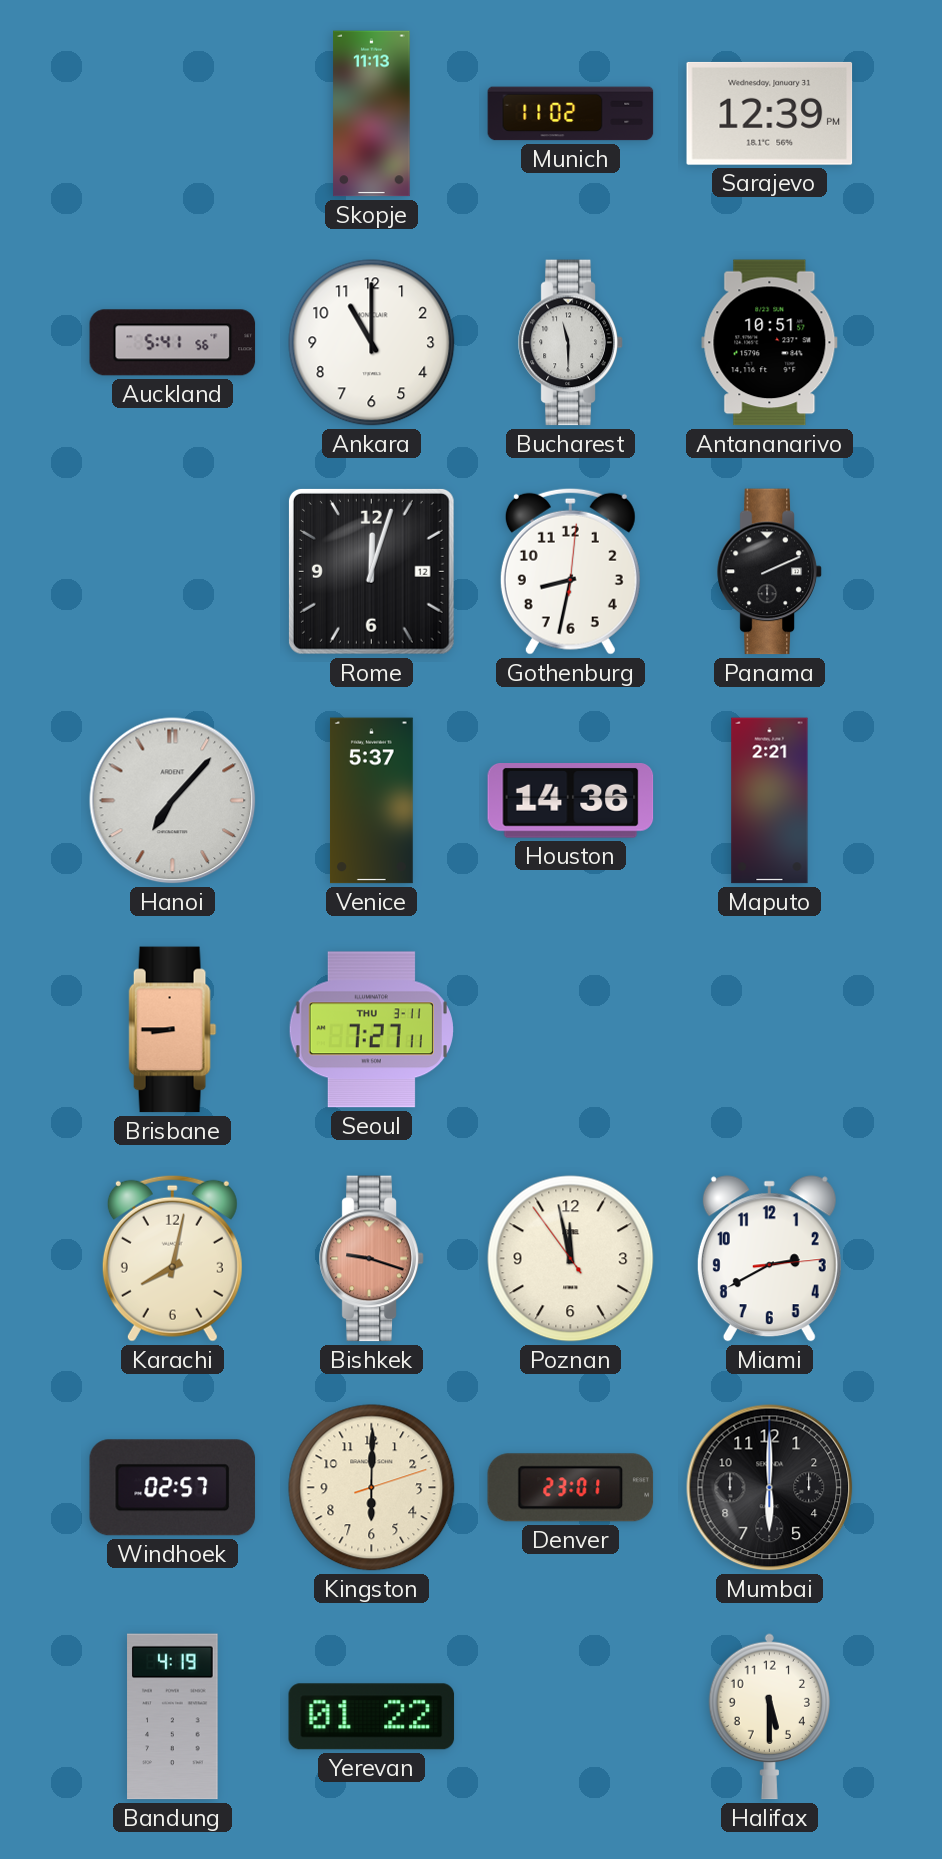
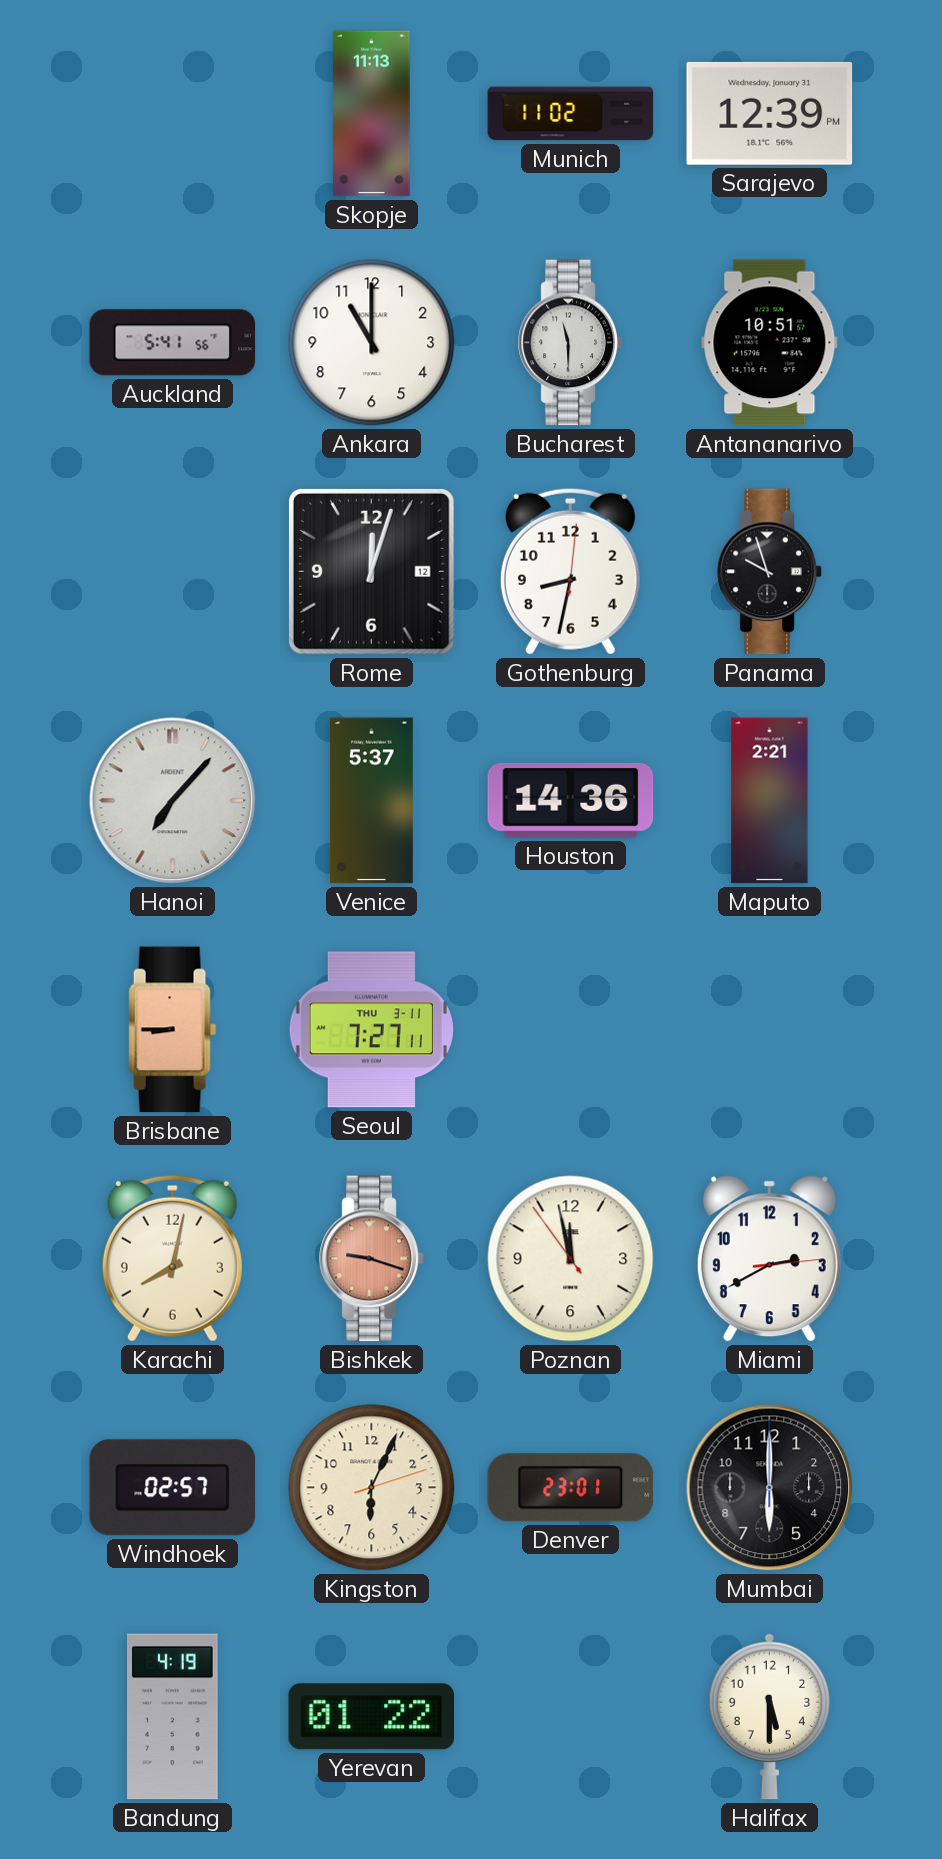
Panama: 2:11 -> 9:57 (770, 572)
Kingston: 6:00 -> 6:04 (372, 1488)
